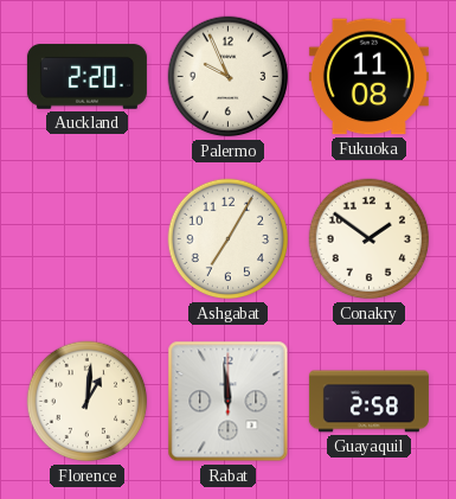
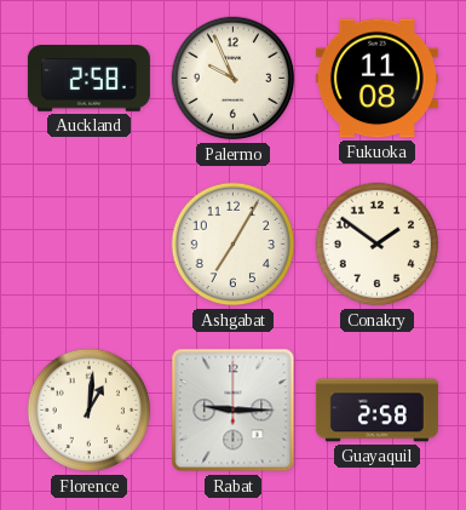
Auckland: 2:20 -> 2:58 (88, 79)
Rabat: 11:59 -> 9:15 (234, 411)
